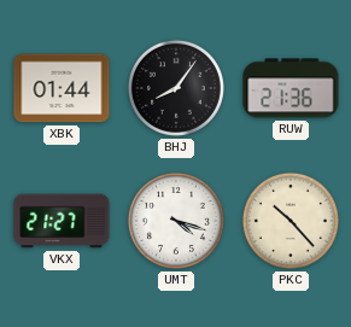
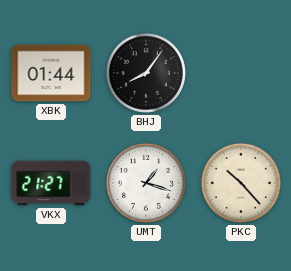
RUW: 21:36 -> none (291, 88)
UMT: 4:18 -> 1:18 (146, 183)
